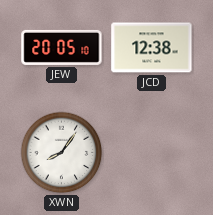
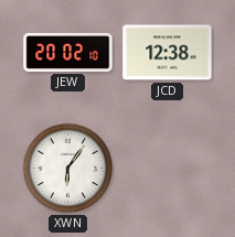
JEW: 20:05 -> 20:02 (68, 52)
XWN: 8:06 -> 6:06 (68, 169)
